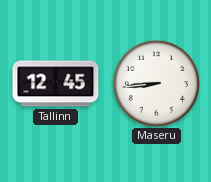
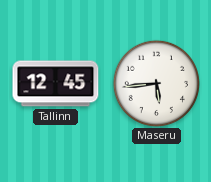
Maseru: 8:44 -> 5:44 (156, 83)
